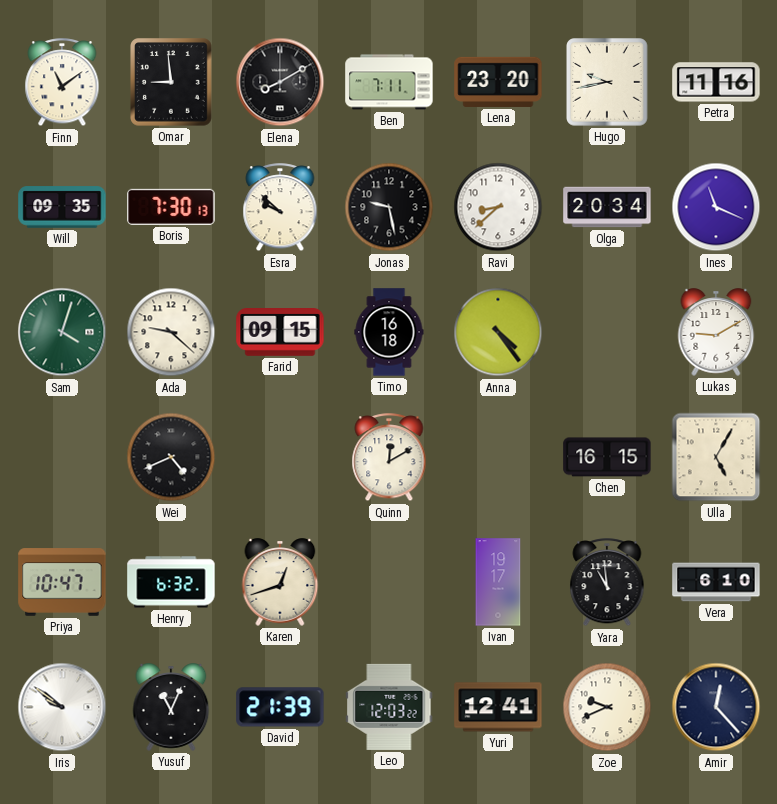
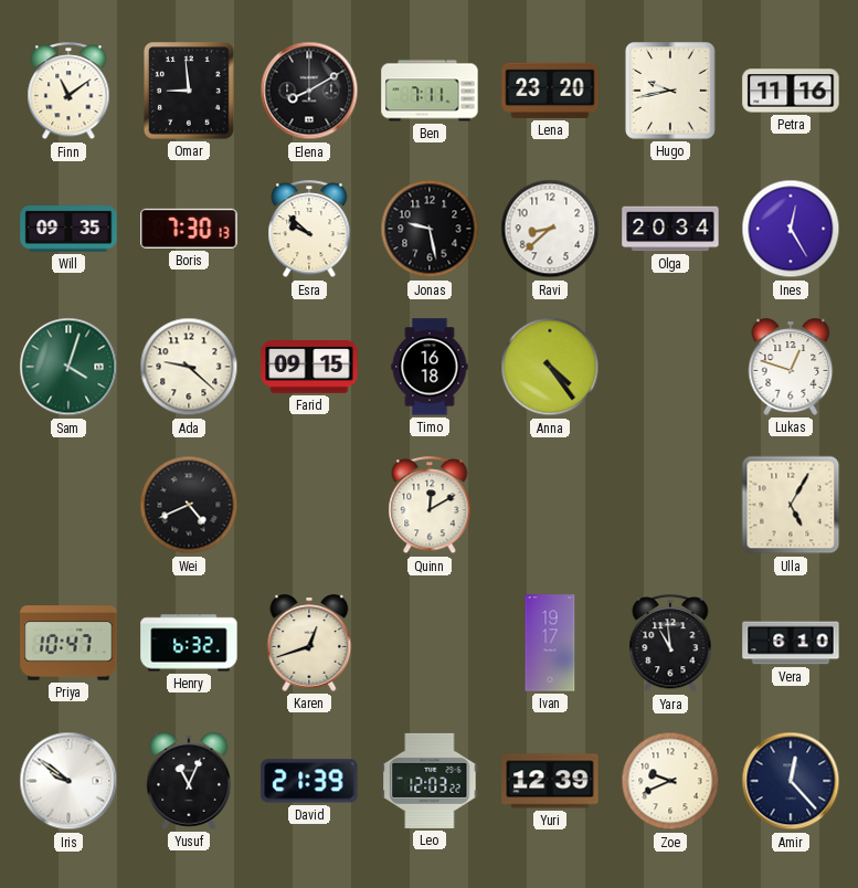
Ines: 11:19 -> 12:25 (791, 229)
Lukas: 9:10 -> 12:48 (791, 367)
Chen: 16:15 -> none (607, 457)
Yuri: 12:41 -> 12:39 (550, 781)
